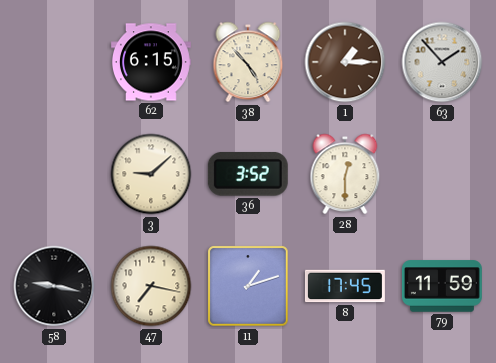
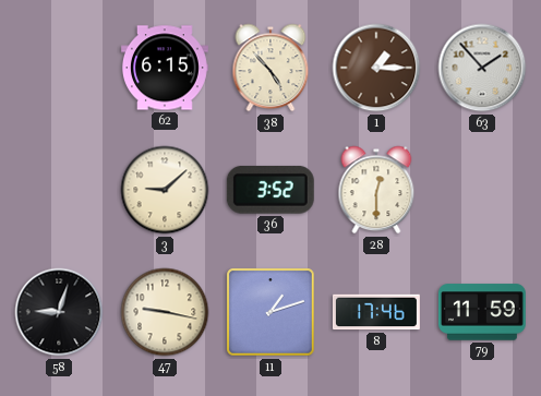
58: 9:17 -> 9:03 (59, 312)
47: 7:17 -> 9:17 (165, 312)
8: 17:45 -> 17:46 (376, 312)
